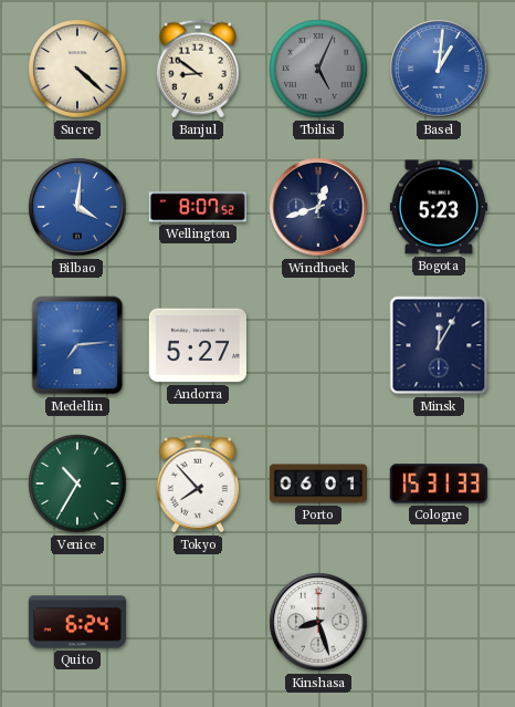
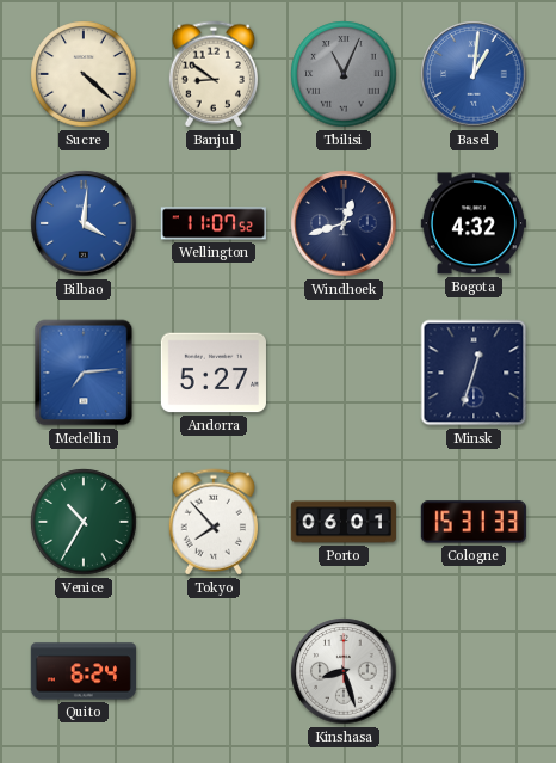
Tbilisi: 5:04 -> 11:04 (344, 74)
Wellington: 8:07 -> 11:07 (214, 223)
Bogota: 5:23 -> 4:32 (474, 223)
Minsk: 12:05 -> 12:33 (474, 373)
